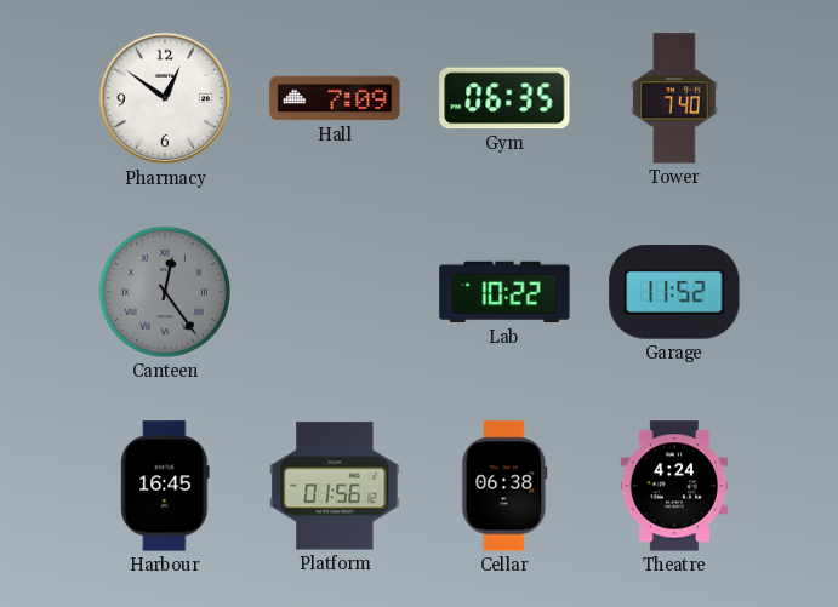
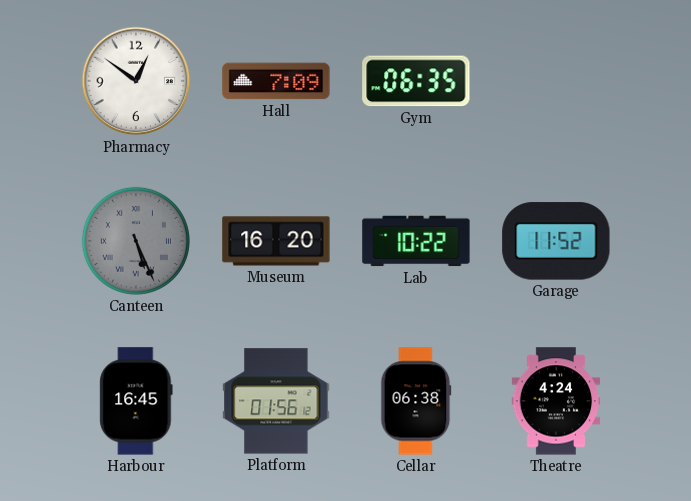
Tower: 7:40 -> none (675, 98)
Canteen: 12:24 -> 5:26 (136, 241)
Museum: none -> 16:20 (276, 241)
